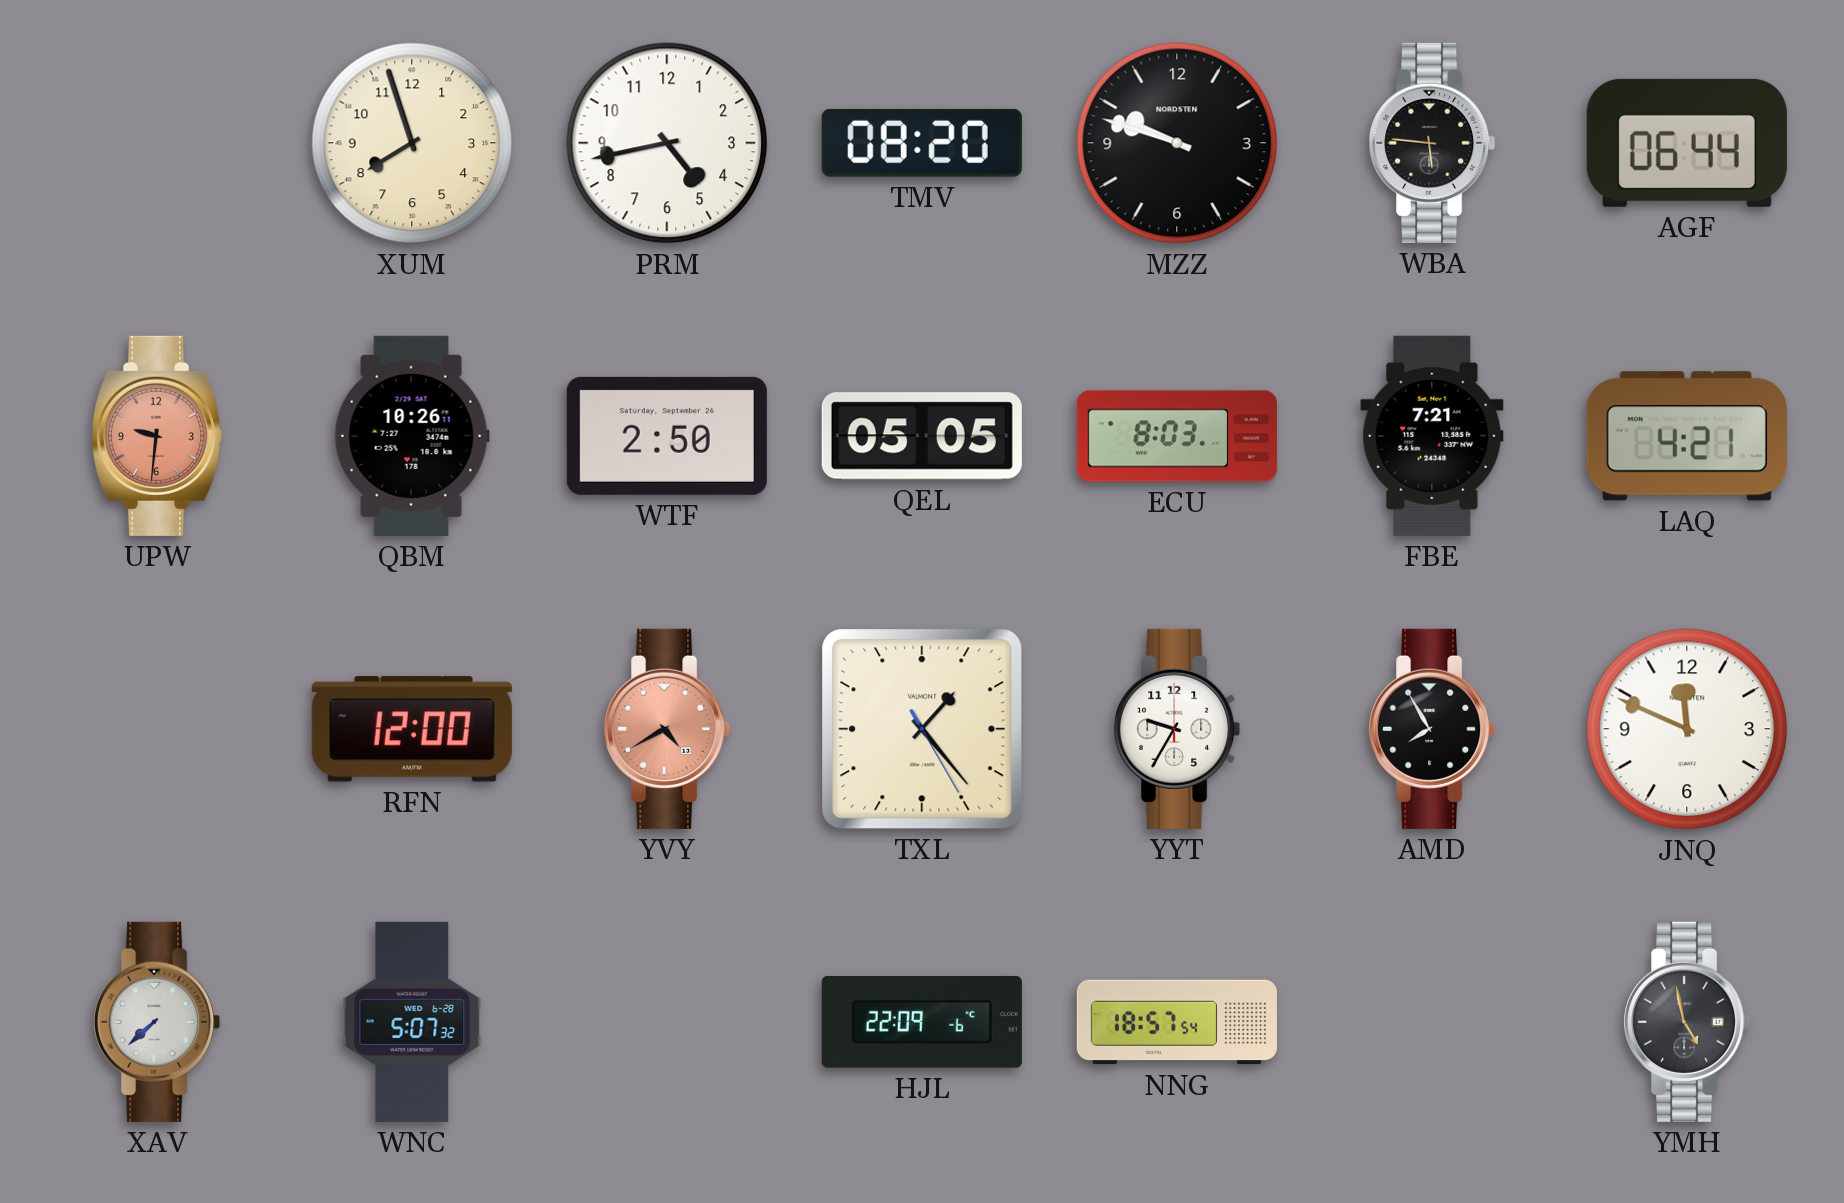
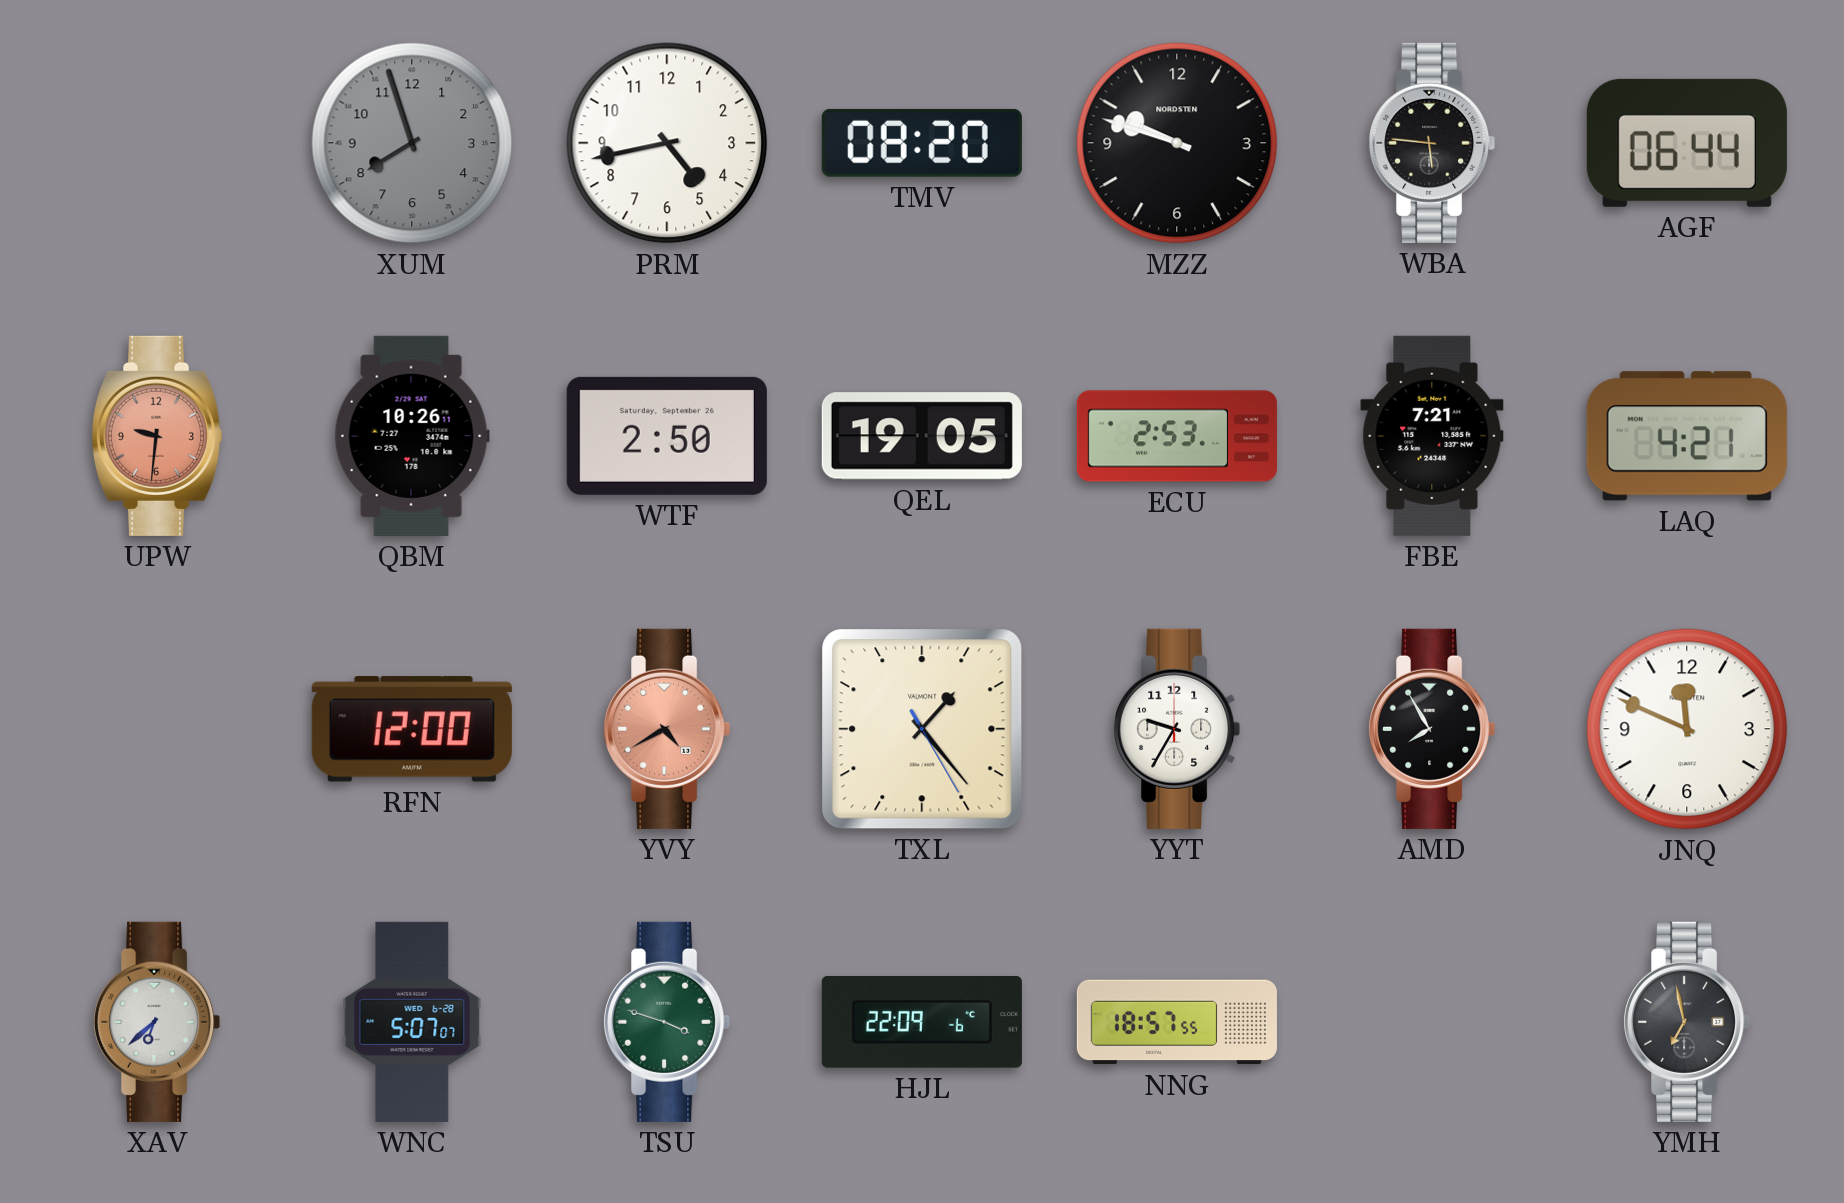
XUM dial: cream -> grey (412, 143)
QEL: 05:05 -> 19:05 (922, 436)
ECU: 8:03 -> 2:53 (1177, 436)
XAV: 7:38 -> 6:38 (157, 1022)
WNC: 5:07:32 -> 5:07:07 (412, 1022)
TSU: none -> 3:48 (667, 1022)
NNG: 18:57:54 -> 18:57:55 (1177, 1022)
YMH: 4:58 -> 6:58 (1687, 1022)
